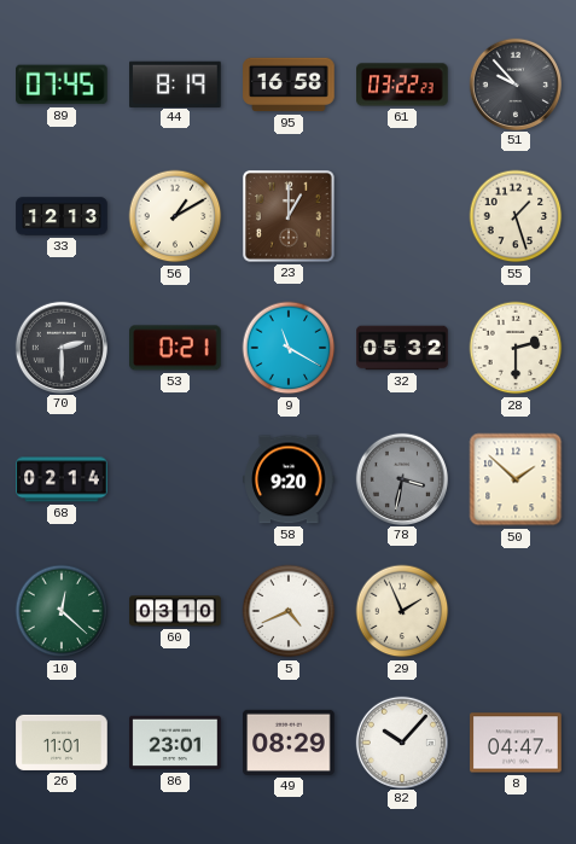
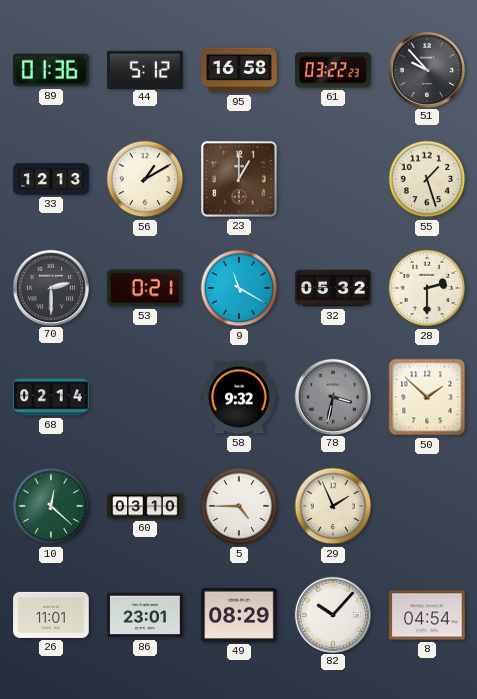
89: 07:45 -> 01:36 (52, 70)
44: 8:19 -> 5:12 (145, 69)
58: 9:20 -> 9:32 (239, 397)
5: 4:41 -> 4:45 (239, 506)
8: 04:47 -> 04:54 (427, 615)
